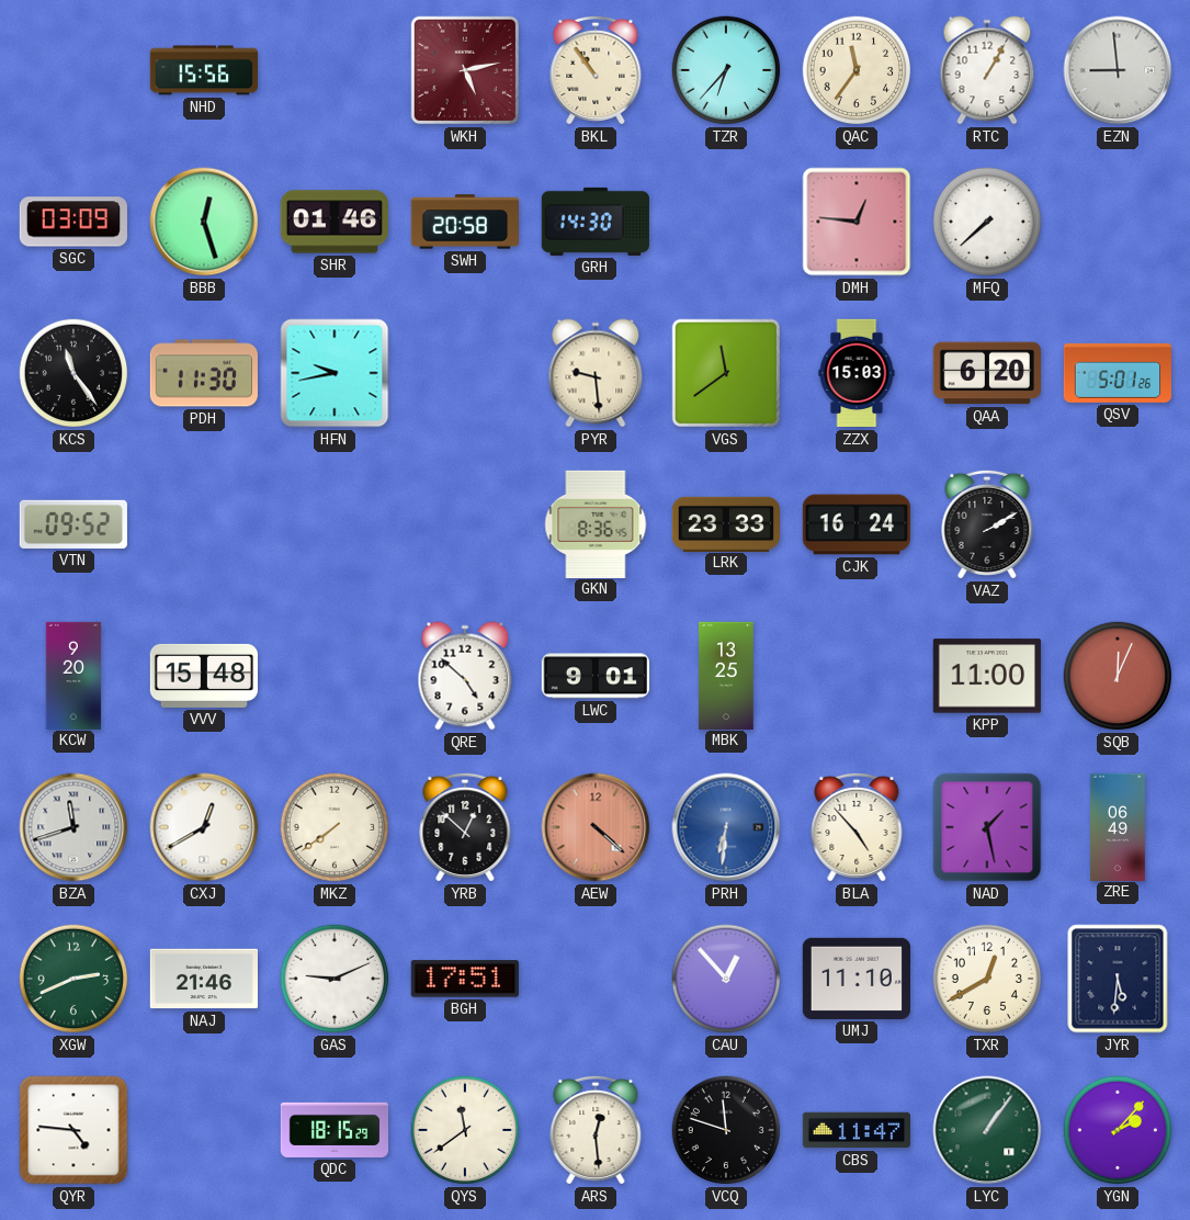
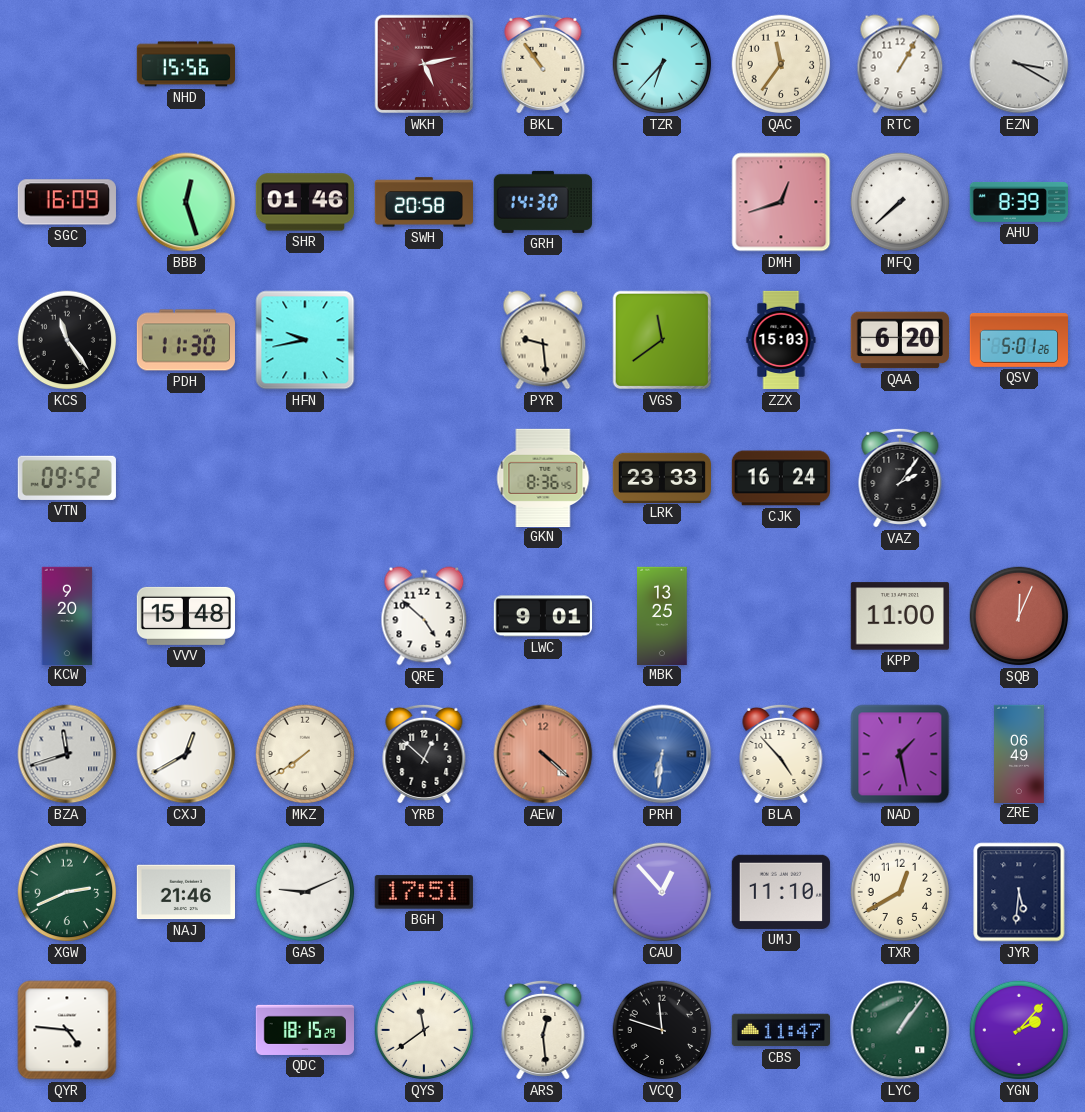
EZN: 8:59 -> 3:20 (1019, 64)
SGC: 03:09 -> 16:09 (67, 202)
DMH: 12:46 -> 12:42 (781, 202)
AHU: none -> 8:39 (1018, 202)
VAZ: 2:10 -> 2:06 (900, 478)
